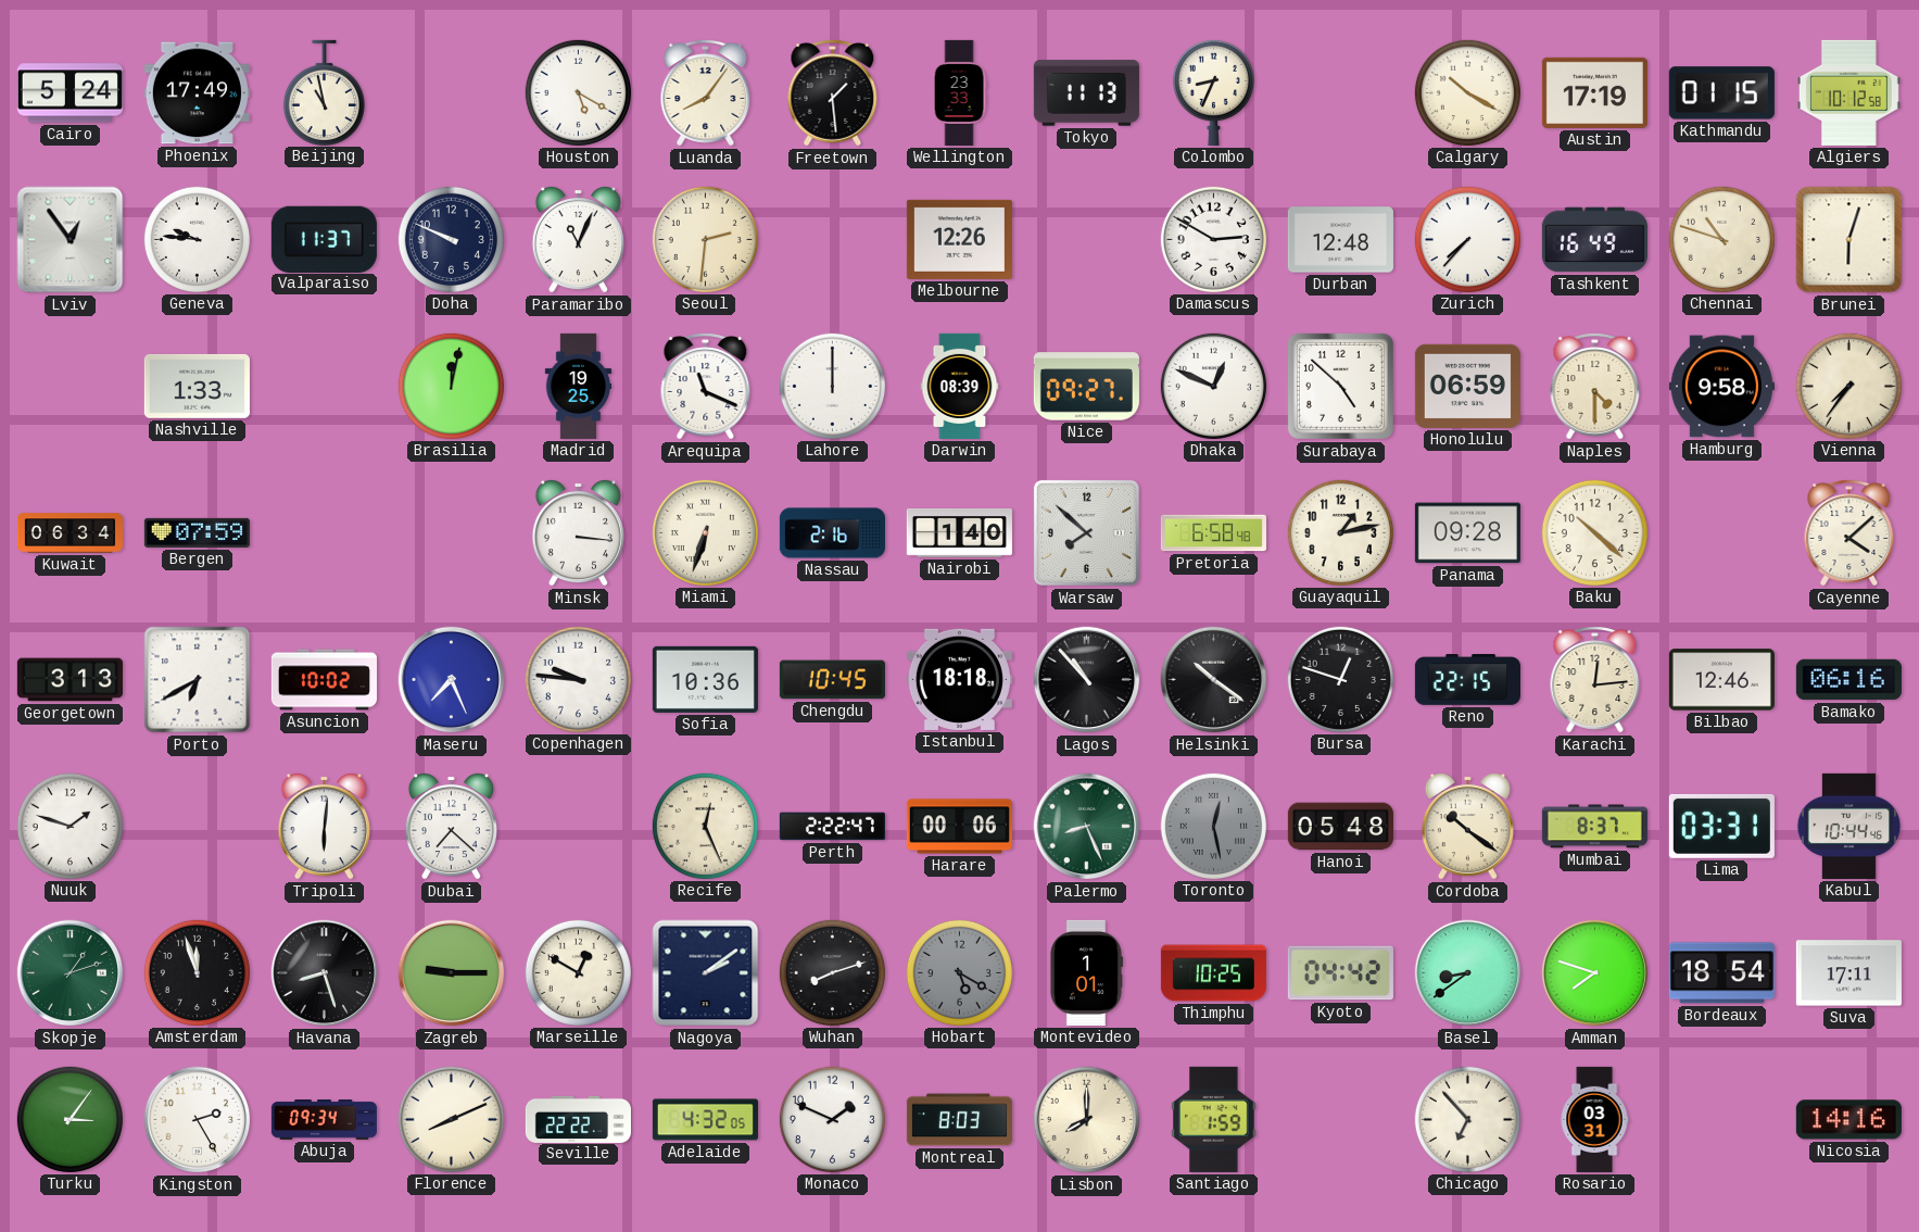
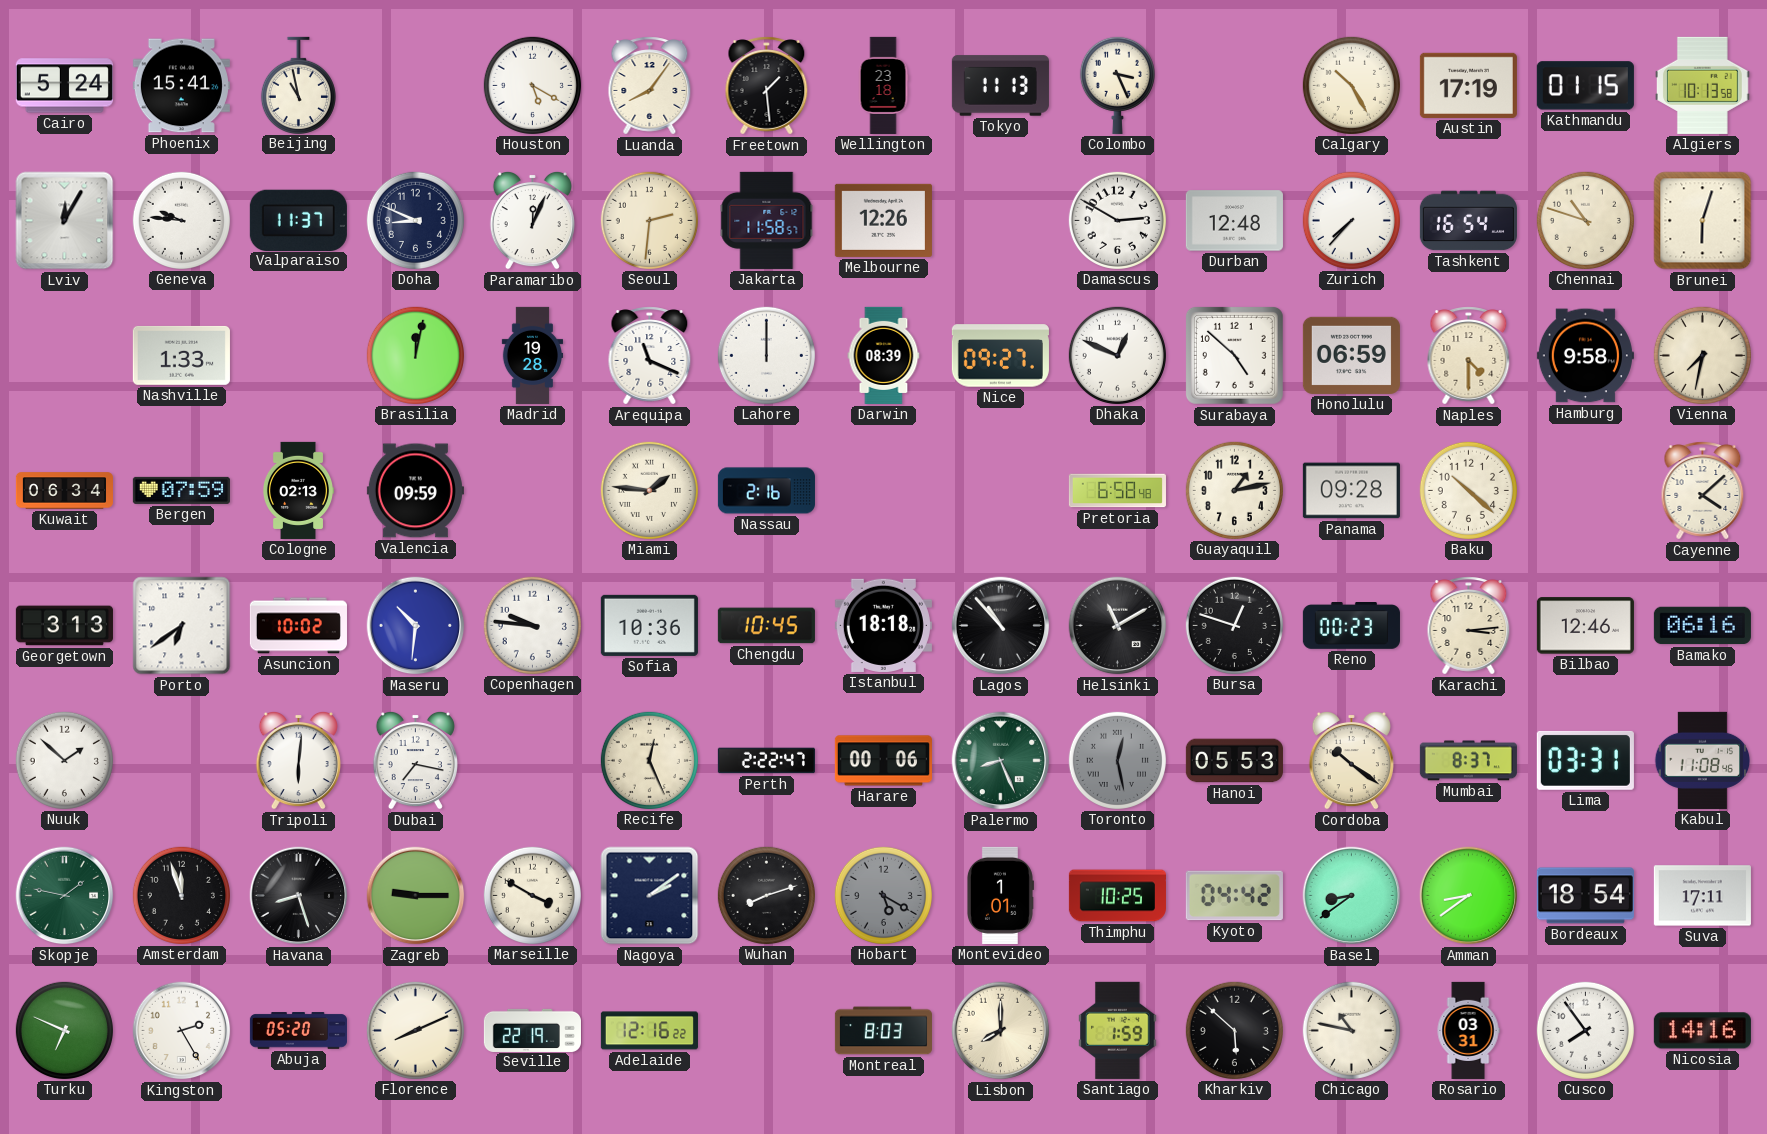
Phoenix: 17:49 -> 15:41 (181, 86)
Wellington: 23:33 -> 23:18 (883, 85)
Colombo: 8:34 -> 3:26 (1117, 85)
Calgary: 10:20 -> 10:25 (1351, 85)
Algiers: 10:12 -> 10:13 (1702, 85)
Lviv: 12:54 -> 12:05 (65, 221)
Doha: 9:49 -> 8:49 (415, 220)
Paramaribo: 11:04 -> 12:04 (532, 220)
Jakarta: none -> 11:58 (767, 220)
Tashkent: 16:49 -> 16:54 (1468, 221)
Madrid: 19:25 -> 19:28 (533, 355)
Vienna: 7:36 -> 7:32 (1702, 355)
Cologne: none -> 02:13 (297, 490)
Valencia: none -> 09:59 (415, 491)
Minsk: 3:16 -> none (578, 532)
Miami: 6:33 -> 1:46 (649, 490)
Nairobi: 1:40 -> none (959, 533)
Warsaw: 7:52 -> none (1086, 532)
Porto: 6:40 -> 6:39 (182, 626)
Maseru: 7:26 -> 10:31 (416, 626)
Helsinki: 10:21 -> 11:10 (1118, 626)
Reno: 22:15 -> 00:23 (1351, 626)
Karachi: 12:14 -> 3:14 (1469, 626)
Nuuk: 1:48 -> 1:52 (64, 760)
Dubai: 7:22 -> 7:17 (415, 760)
Hanoi: 05:48 -> 05:53 (1234, 761)
Kabul: 10:44 -> 11:08 (1703, 760)
Skopje: 1:12 -> 1:47 (65, 896)
Marseille: 12:50 -> 3:50 (532, 895)
Amman: 7:48 -> 8:39 (1469, 896)
Turku: 3:06 -> 6:49 (64, 1030)
Abuja: 09:34 -> 05:20 (298, 1031)
Seville: 22:22 -> 22:19 (532, 1030)
Adelaide: 4:32 -> 12:16 (649, 1031)
Monaco: 1:49 -> none (832, 1119)
Kharkiv: none -> 5:52 (1234, 1030)
Chicago: 6:53 -> 10:47 (1351, 1030)
Cusco: none -> 7:54 (1585, 1030)
